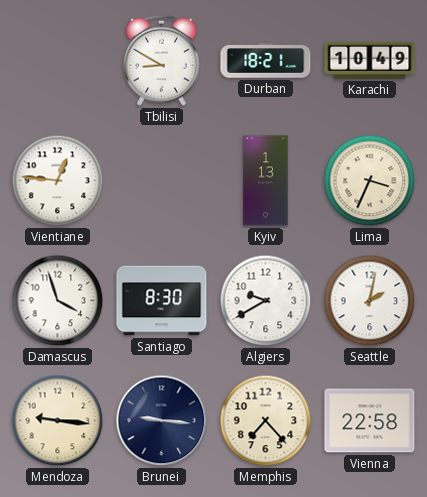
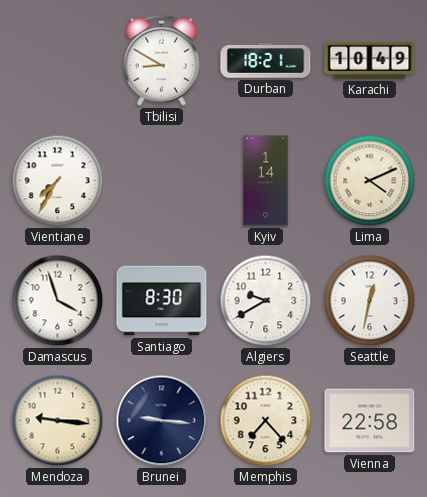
Vientiane: 12:46 -> 7:35 (58, 181)
Kyiv: 1:13 -> 1:14 (266, 181)
Lima: 3:34 -> 4:11 (370, 181)
Seattle: 2:02 -> 12:32 (370, 301)
